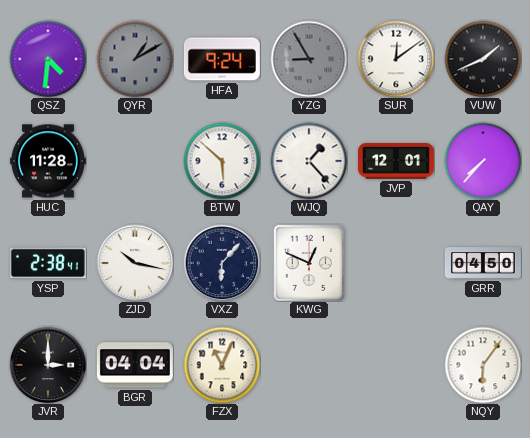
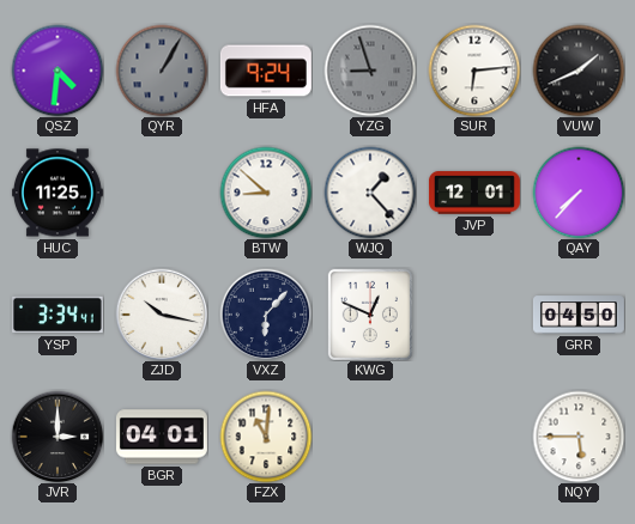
QYR: 1:10 -> 1:05 (162, 71)
YZG: 8:55 -> 8:57 (370, 71)
SUR: 12:09 -> 6:14 (474, 71)
HUC: 11:28 -> 11:25 (58, 193)
BTW: 5:52 -> 8:52 (266, 193)
YSP: 2:38 -> 3:34 (58, 315)
BGR: 04:04 -> 04:01 (162, 437)
FZX: 11:04 -> 11:01 (266, 437)
NQY: 6:06 -> 5:45 (579, 437)
